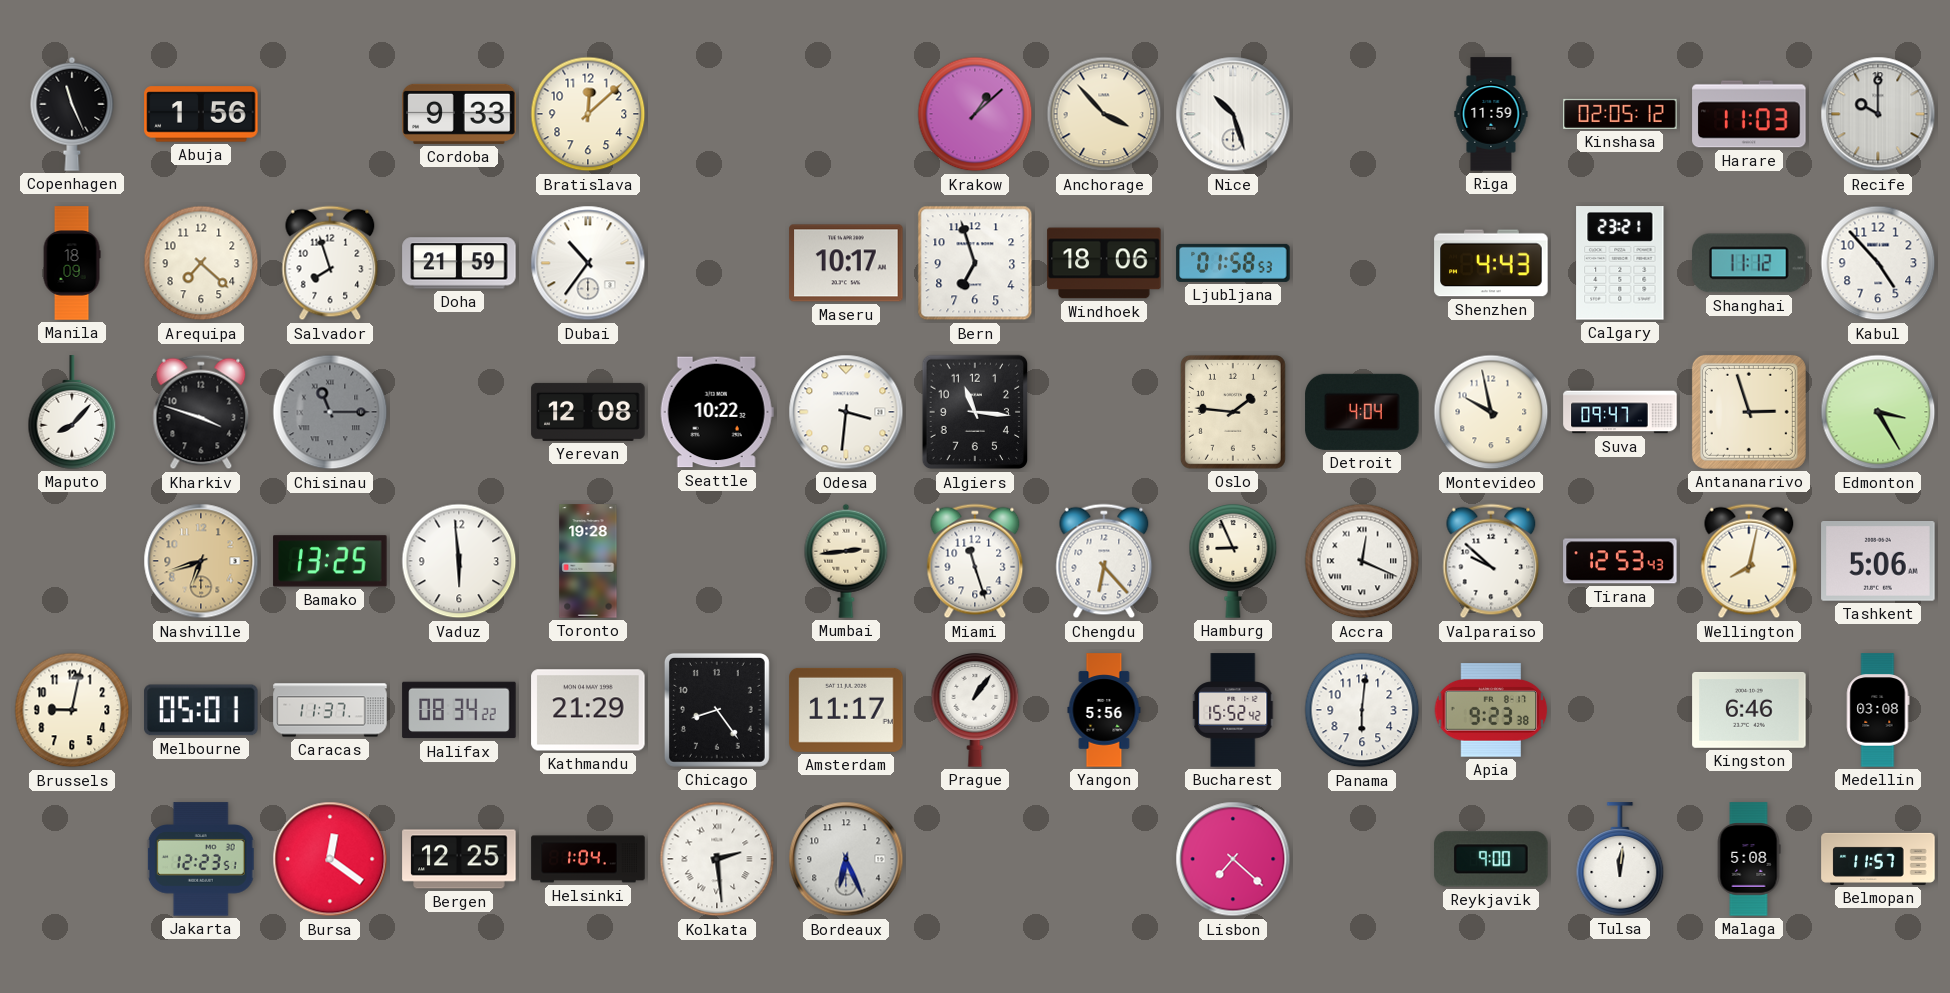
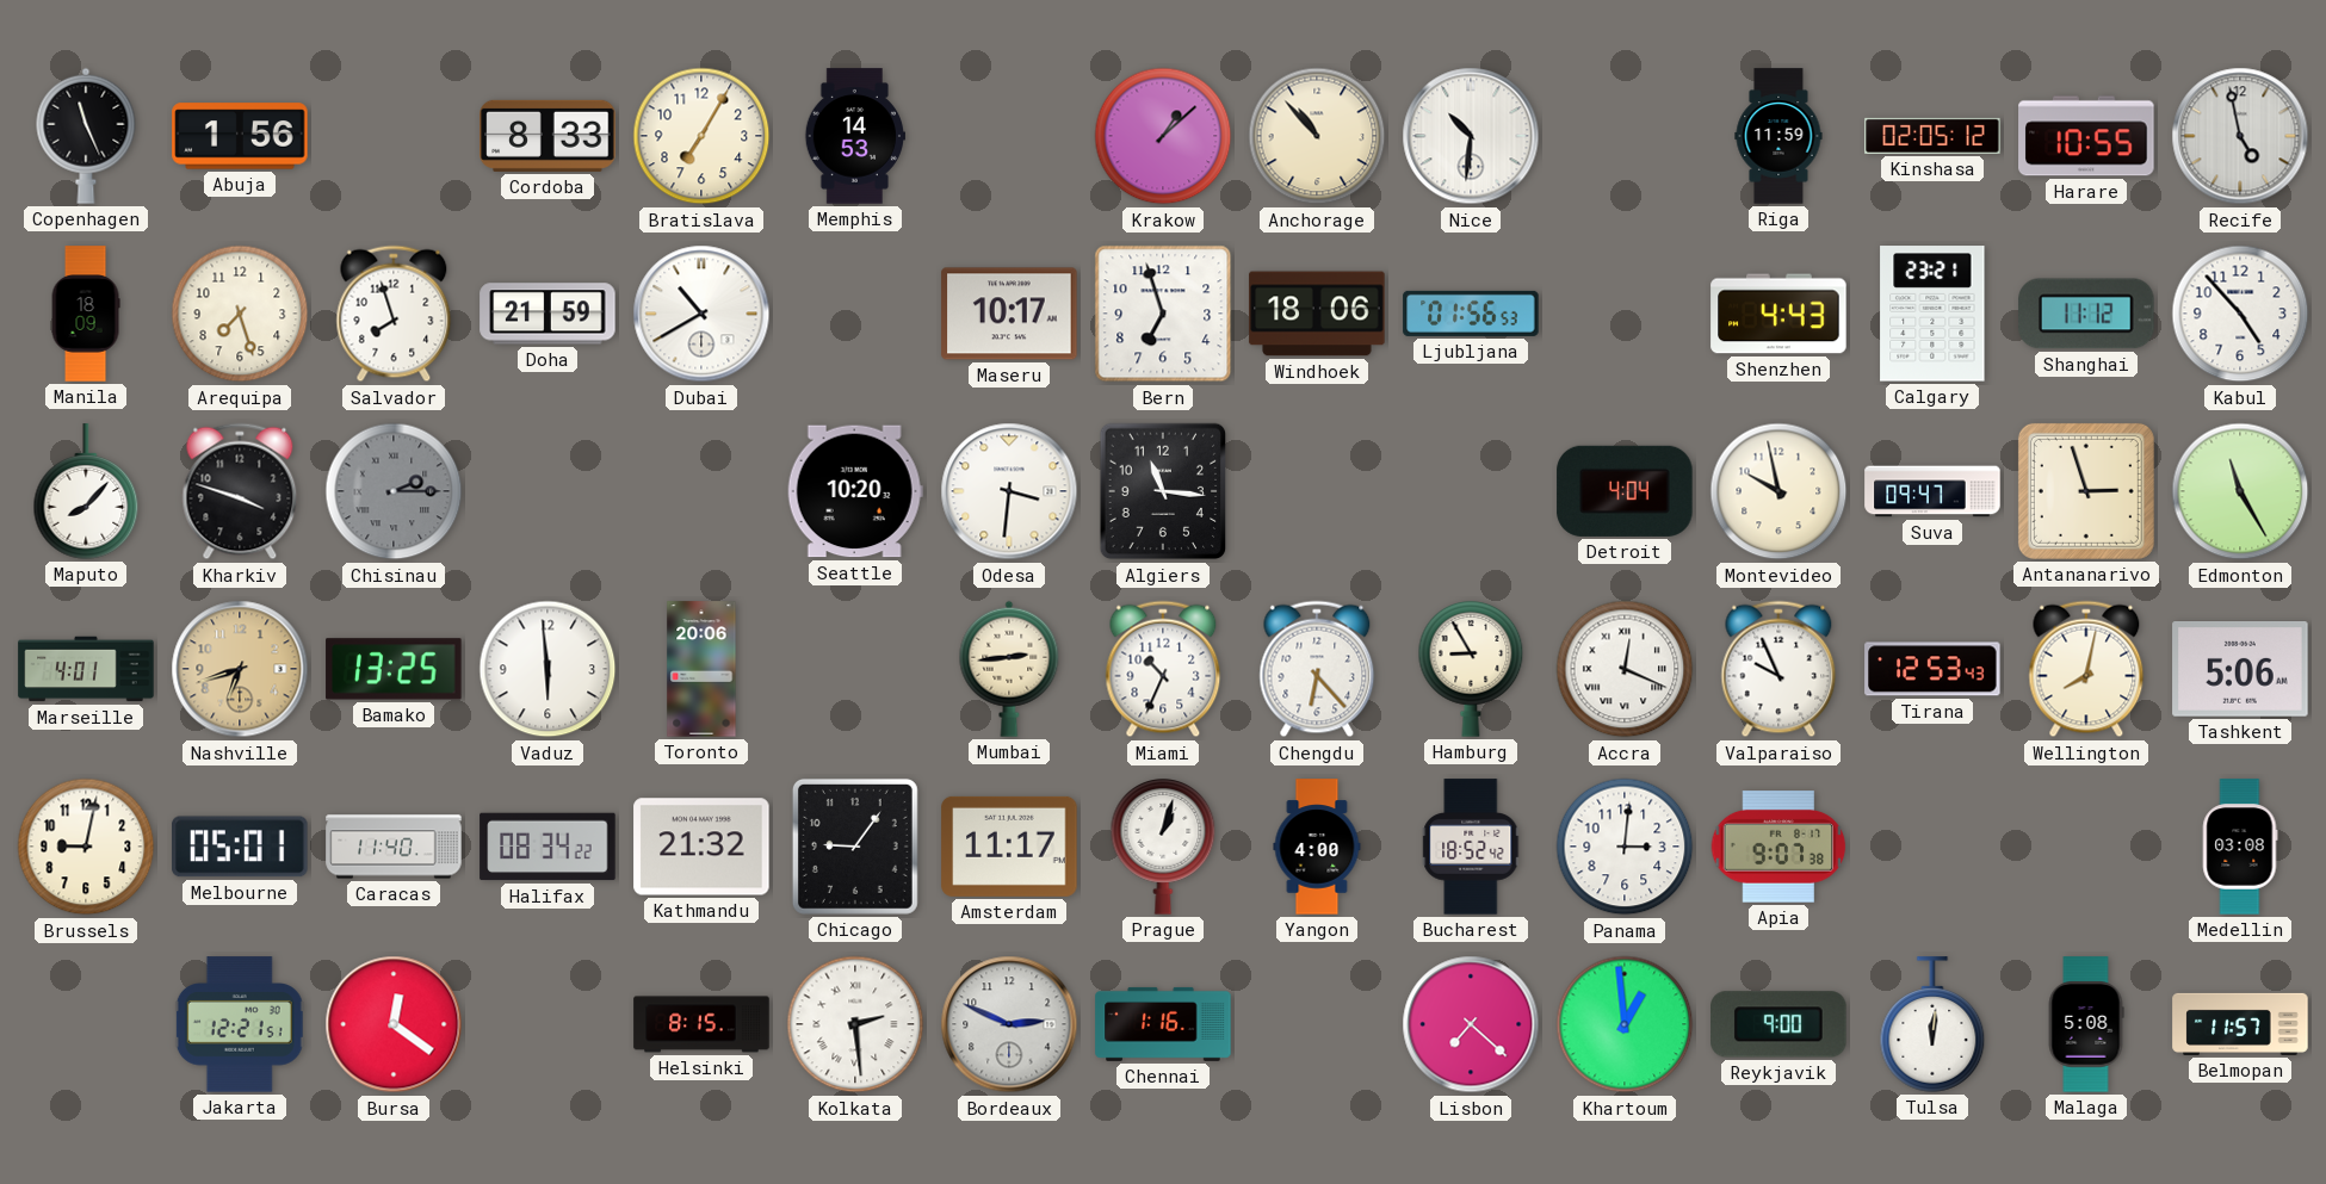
Cordoba: 9:33 -> 8:33 (548, 136)
Bratislava: 12:08 -> 7:05 (701, 136)
Memphis: none -> 14:53 (854, 136)
Anchorage: 3:53 -> 10:53 (1317, 136)
Nice: 10:27 -> 10:31 (1471, 136)
Harare: 11:03 -> 10:55 (2086, 136)
Recife: 10:00 -> 4:58 (2240, 136)
Arequipa: 7:22 -> 7:27 (240, 314)
Dubai: 10:36 -> 10:40 (701, 314)
Ljubljana: 01:58 -> 01:56 (1471, 314)
Chisinau: 11:15 -> 2:15 (394, 491)
Yerevan: 12:08 -> none (588, 412)
Seattle: 10:22 -> 10:20 (855, 491)
Oslo: 1:46 -> none (1233, 412)
Edmonton: 3:25 -> 11:25 (2240, 491)
Marseille: none -> 4:01 (86, 669)
Toronto: 19:28 -> 20:06 (701, 669)
Miami: 11:27 -> 10:34 (1163, 669)
Hamburg: 8:56 -> 8:55 (1471, 670)
Valparaiso: 9:52 -> 9:56 (1778, 669)
Caracas: 11:37 -> 11:40 (394, 847)
Kathmandu: 21:29 -> 21:32 (701, 847)
Chicago: 8:24 -> 9:06 (855, 847)
Prague: 1:06 -> 1:03 (1163, 848)
Yangon: 5:56 -> 4:00 (1317, 847)
Bucharest: 15:52 -> 18:52 (1472, 847)
Panama: 6:01 -> 3:01 (1625, 847)
Apia: 9:23 -> 9:07 (1778, 847)
Kingston: 6:46 -> none (1749, 710)
Jakarta: 12:23 -> 12:21 (240, 1024)
Bergen: 12:25 -> none (459, 859)
Helsinki: 1:04 -> 8:15 (701, 1024)
Bordeaux: 6:26 -> 2:49 (1009, 1024)
Chennai: none -> 1:16 (1163, 1024)
Khartoum: none -> 12:59 (1625, 1024)
